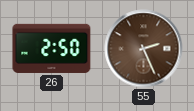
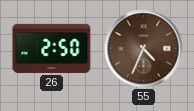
55: 2:26 -> 4:34 (144, 49)
